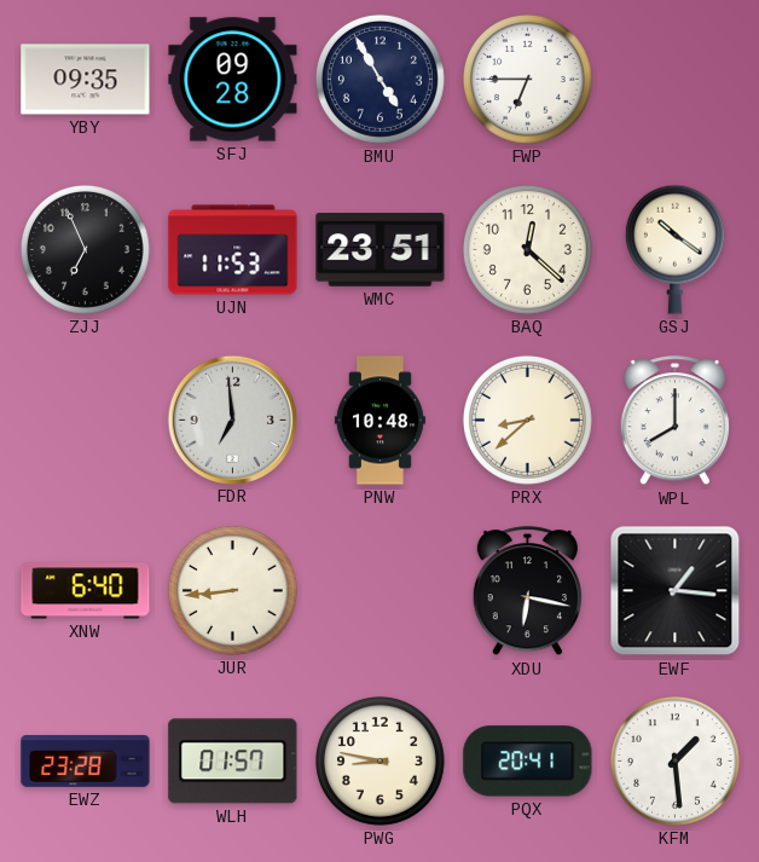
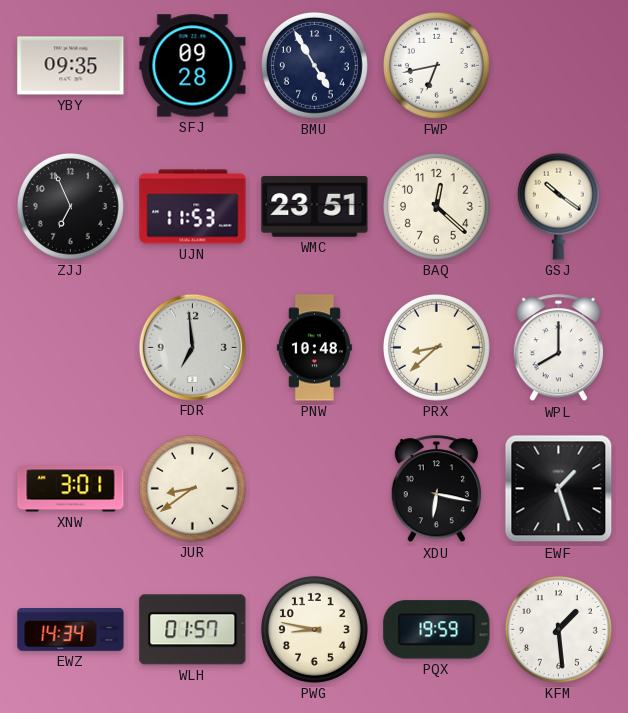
FWP: 6:45 -> 6:43 (436, 65)
XNW: 6:40 -> 3:01 (71, 489)
JUR: 8:44 -> 8:39 (192, 488)
EWF: 1:16 -> 1:27 (559, 489)
EWZ: 23:28 -> 14:34 (71, 630)
PQX: 20:41 -> 19:59 (437, 630)
